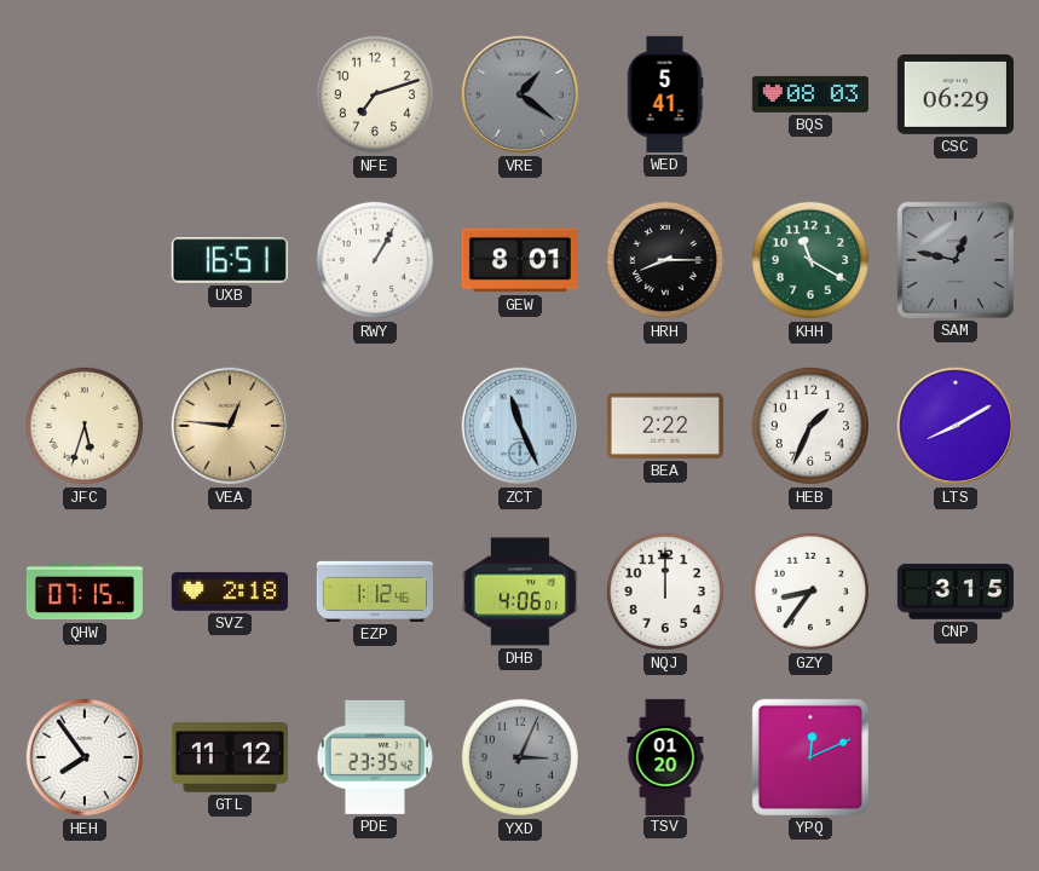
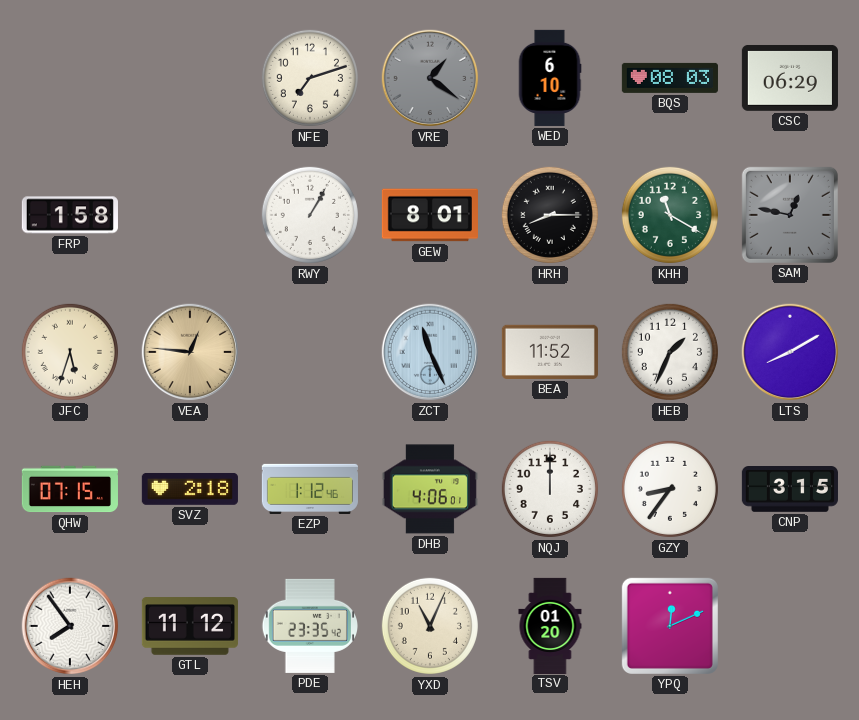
WED: 5:41 -> 6:10 (550, 78)
FRP: none -> 1:58 (70, 215)
UXB: 16:51 -> none (230, 260)
BEA: 2:22 -> 11:52 (550, 352)
YXD: 3:04 -> 11:04 (430, 626)
YXD dial: grey -> cream (430, 626)
